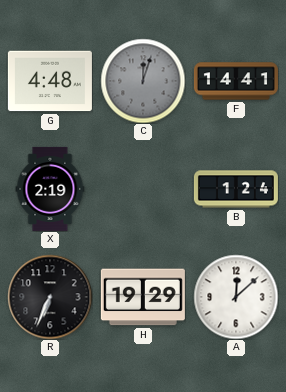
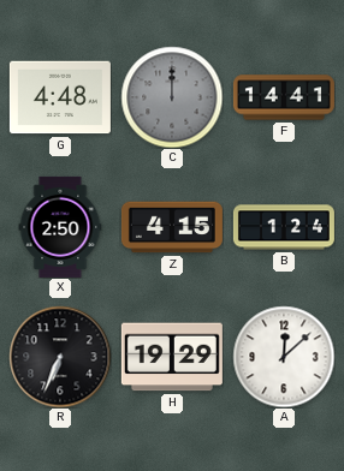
C: 12:03 -> 12:00 (172, 97)
X: 2:19 -> 2:50 (60, 227)
Z: none -> 4:15 (172, 227)
